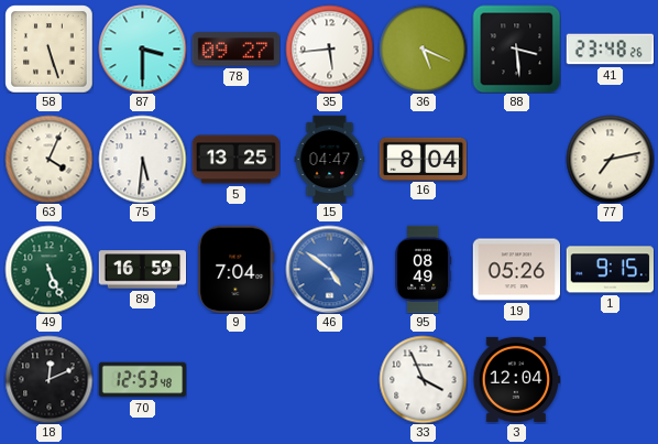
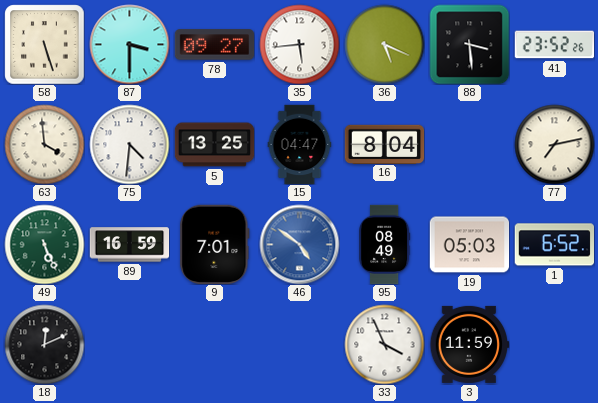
41: 23:48 -> 23:52 (554, 45)
63: 4:04 -> 3:59 (44, 144)
75: 5:31 -> 4:31 (129, 144)
9: 7:04 -> 7:01 (215, 244)
19: 05:26 -> 05:03 (469, 245)
1: 9:15 -> 6:52 (554, 245)
70: 12:53 -> none (142, 380)
3: 12:04 -> 11:59 (469, 344)
